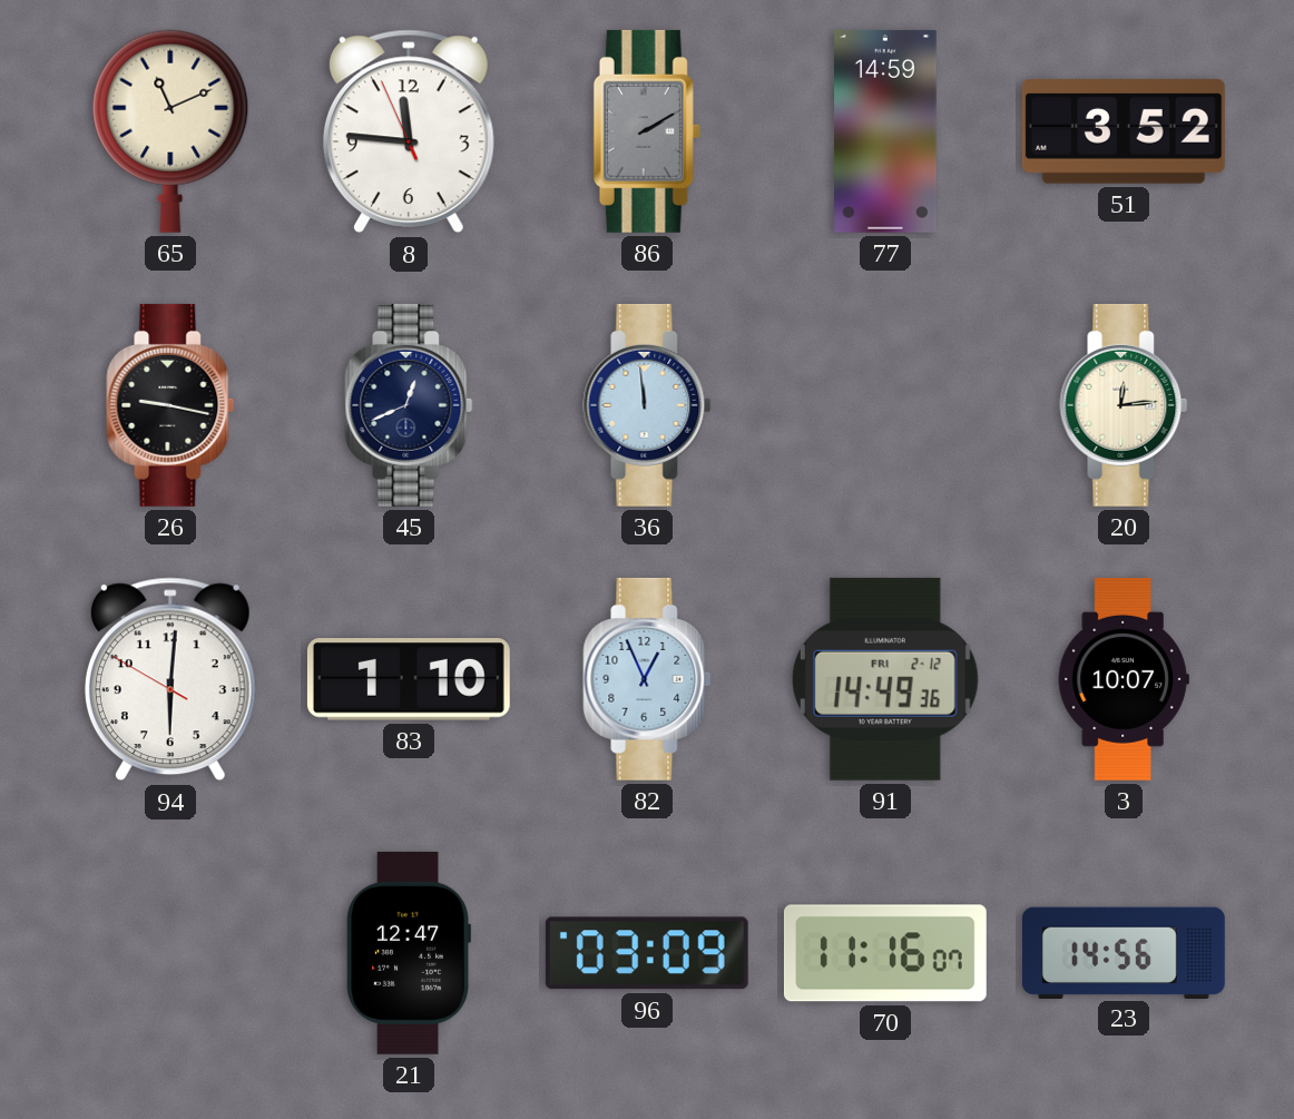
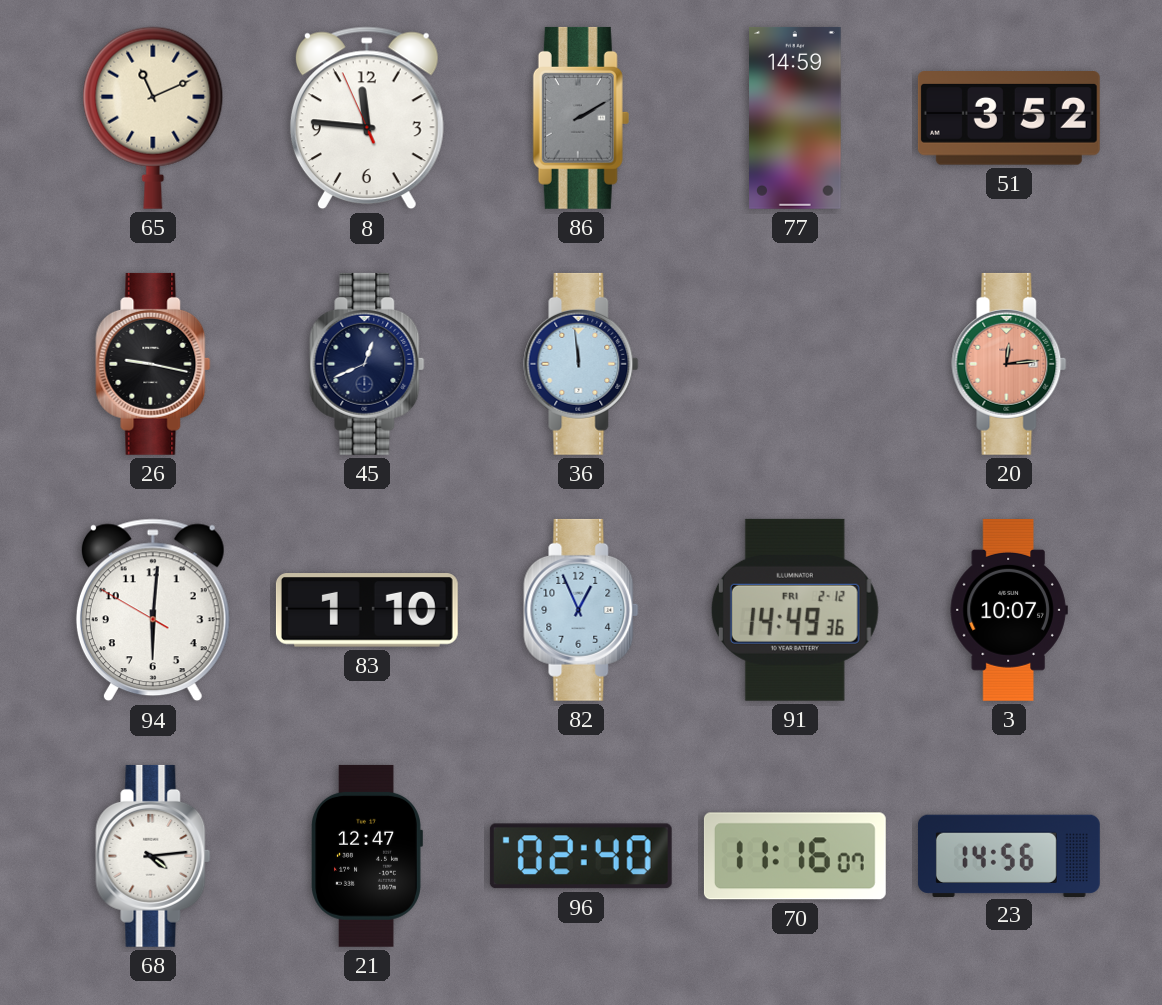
20 dial: cream -> salmon (1009, 364)
68: none -> 4:14 (153, 856)
96: 03:09 -> 02:40 (581, 856)
